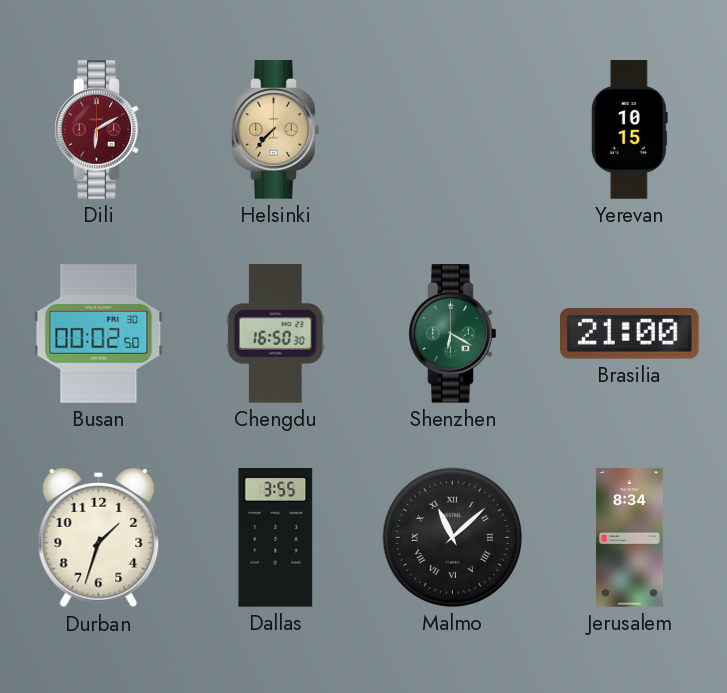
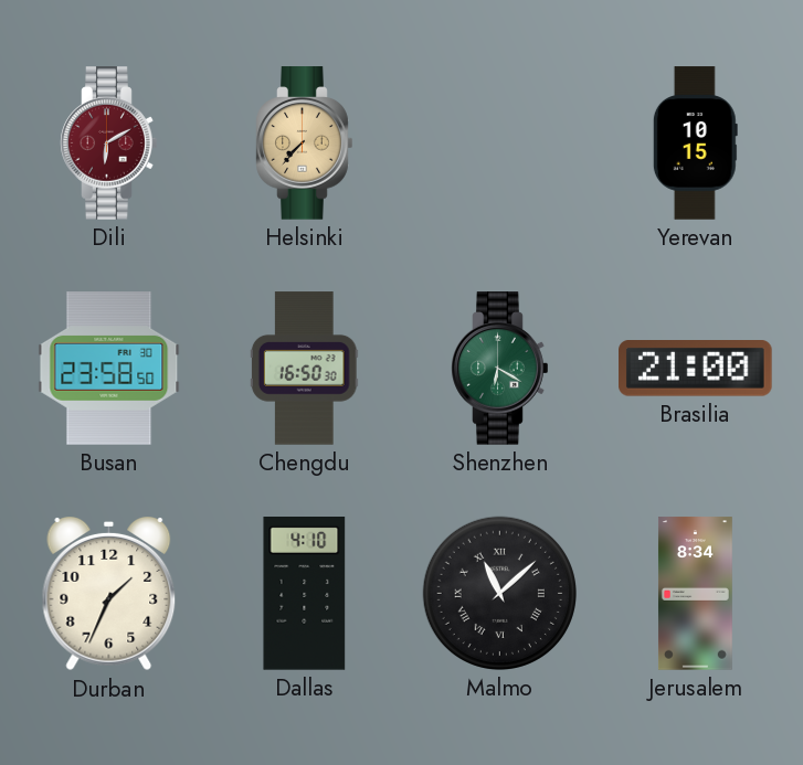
Busan: 00:02 -> 23:58 (109, 369)
Durban: 1:33 -> 1:34 (109, 595)
Dallas: 3:55 -> 4:10 (305, 594)
